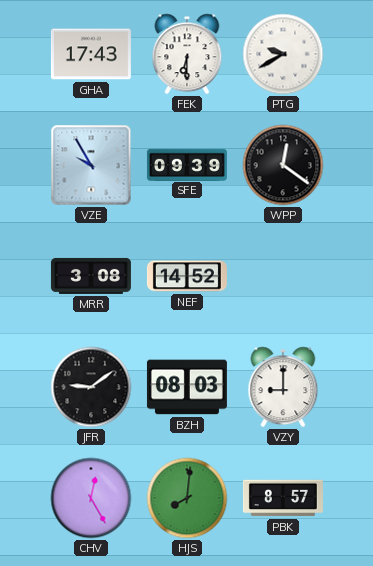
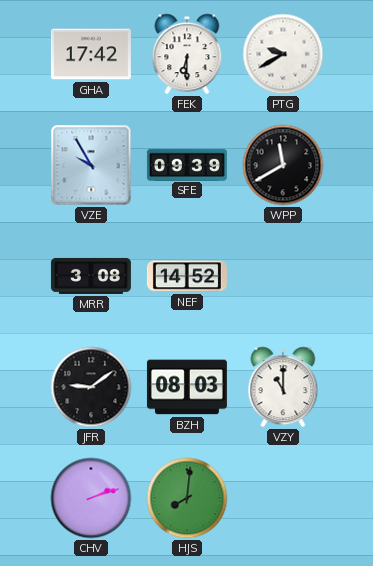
GHA: 17:43 -> 17:42 (91, 54)
WPP: 12:21 -> 11:40 (283, 165)
VZY: 9:00 -> 11:00 (283, 387)
CHV: 12:25 -> 2:12 (91, 498)
PBK: 8:57 -> none (283, 498)
